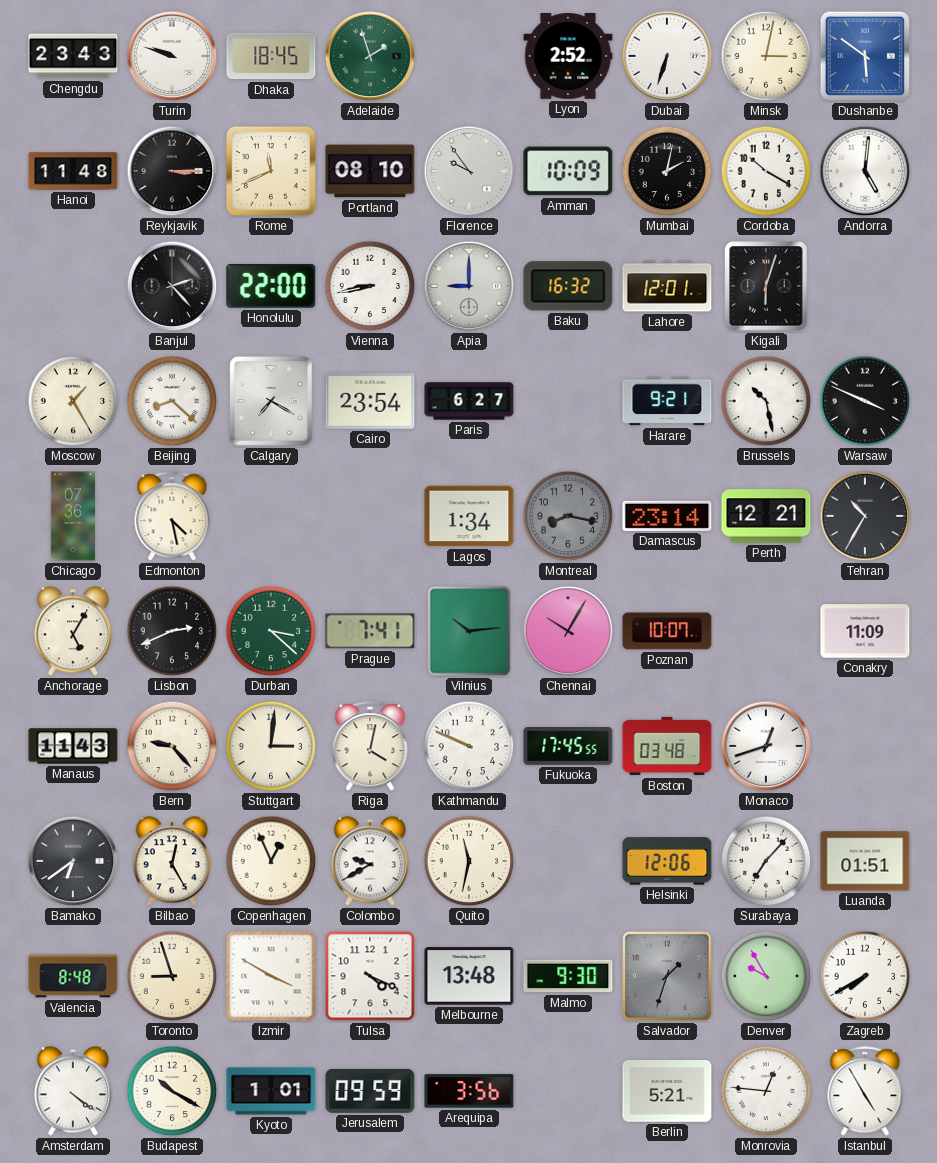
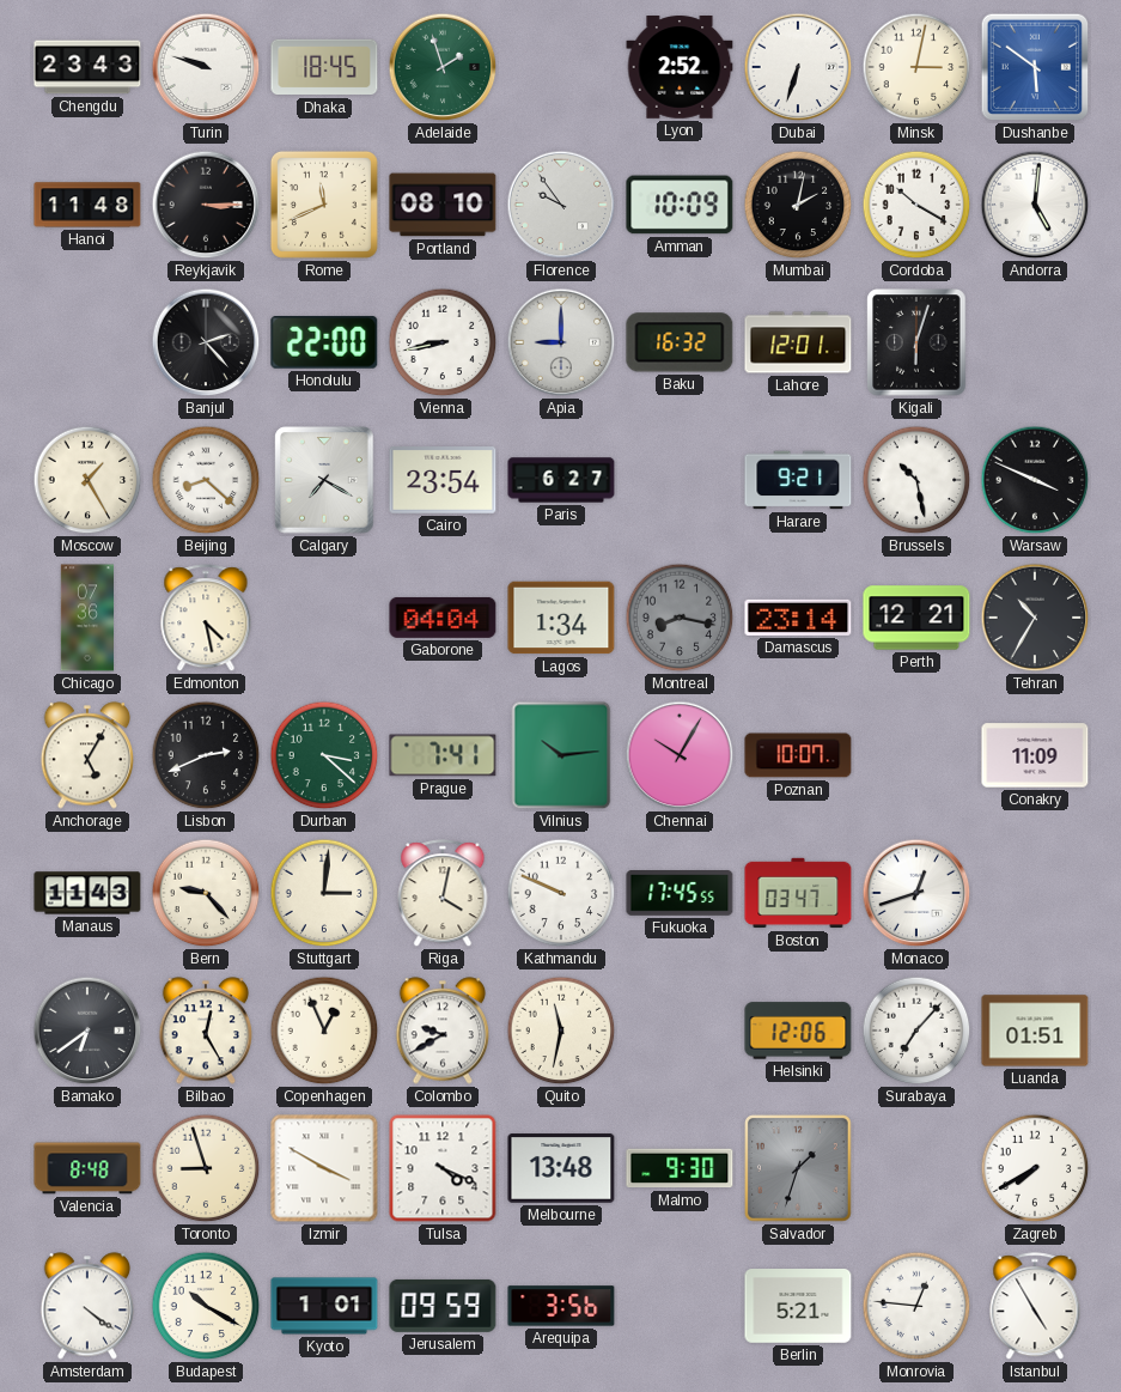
Gaborone: none -> 04:04 (443, 618)
Boston: 03:48 -> 03:47 (798, 893)
Denver: 9:55 -> none (766, 976)
